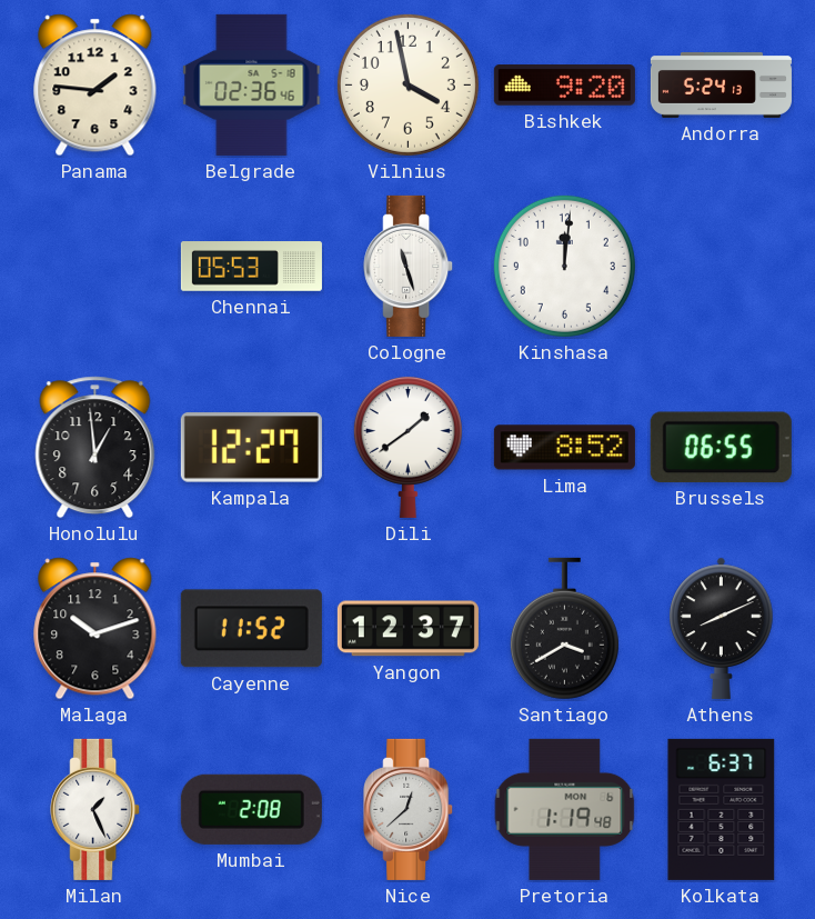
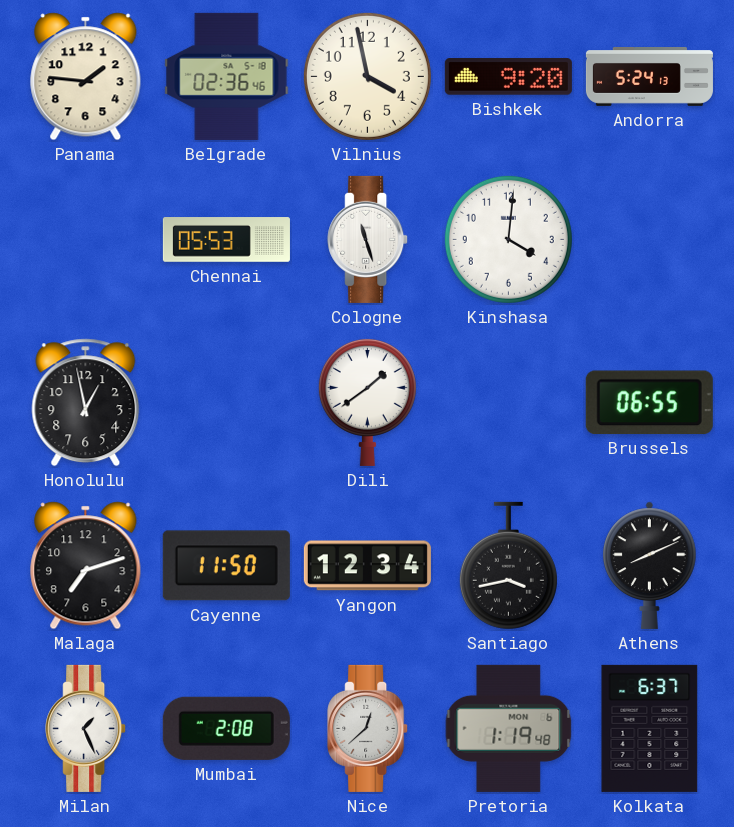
Kinshasa: 12:01 -> 4:01 (508, 239)
Honolulu: 12:59 -> 12:58 (86, 403)
Kampala: 12:27 -> none (251, 448)
Lima: 8:52 -> none (564, 448)
Malaga: 10:12 -> 7:12 (86, 566)
Cayenne: 11:52 -> 11:50 (226, 566)
Yangon: 12:37 -> 12:34 (367, 566)
Santiago: 3:40 -> 3:43 (508, 566)
